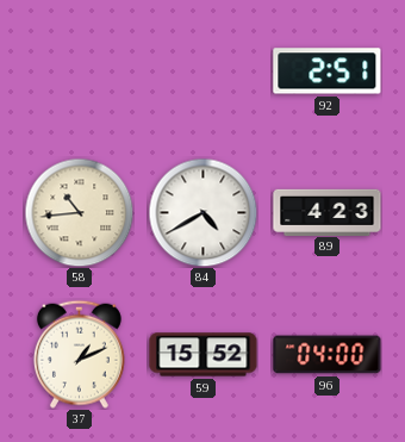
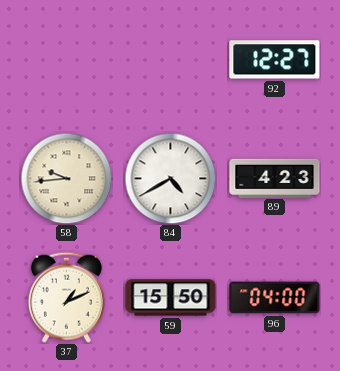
92: 2:51 -> 12:27 (275, 60)
58: 10:44 -> 9:44 (66, 178)
59: 15:52 -> 15:50 (171, 298)
